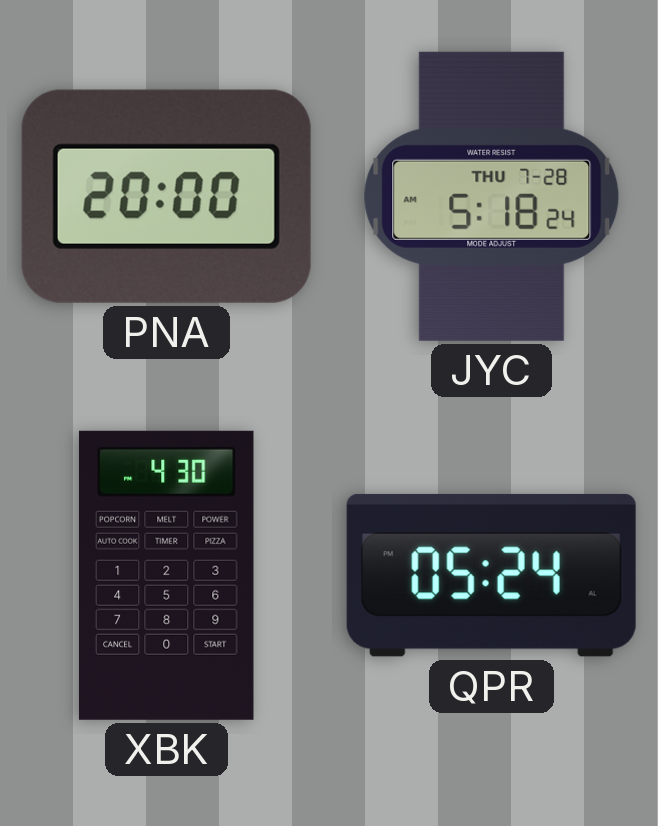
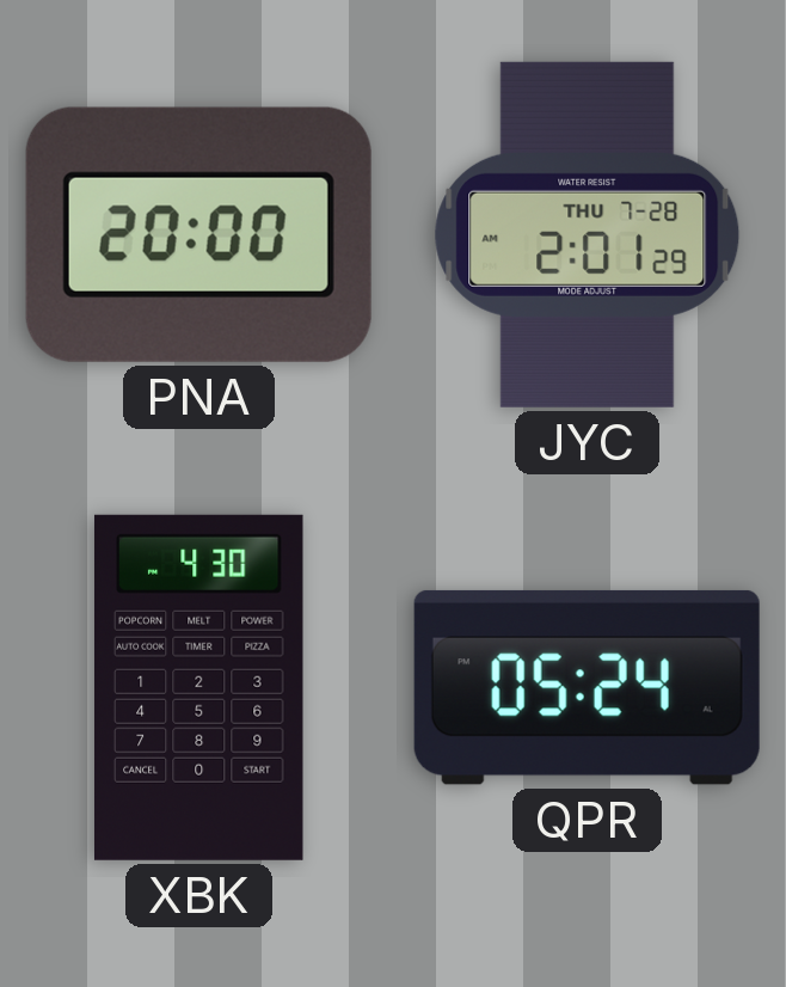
JYC: 5:18 -> 2:01 (588, 234)
